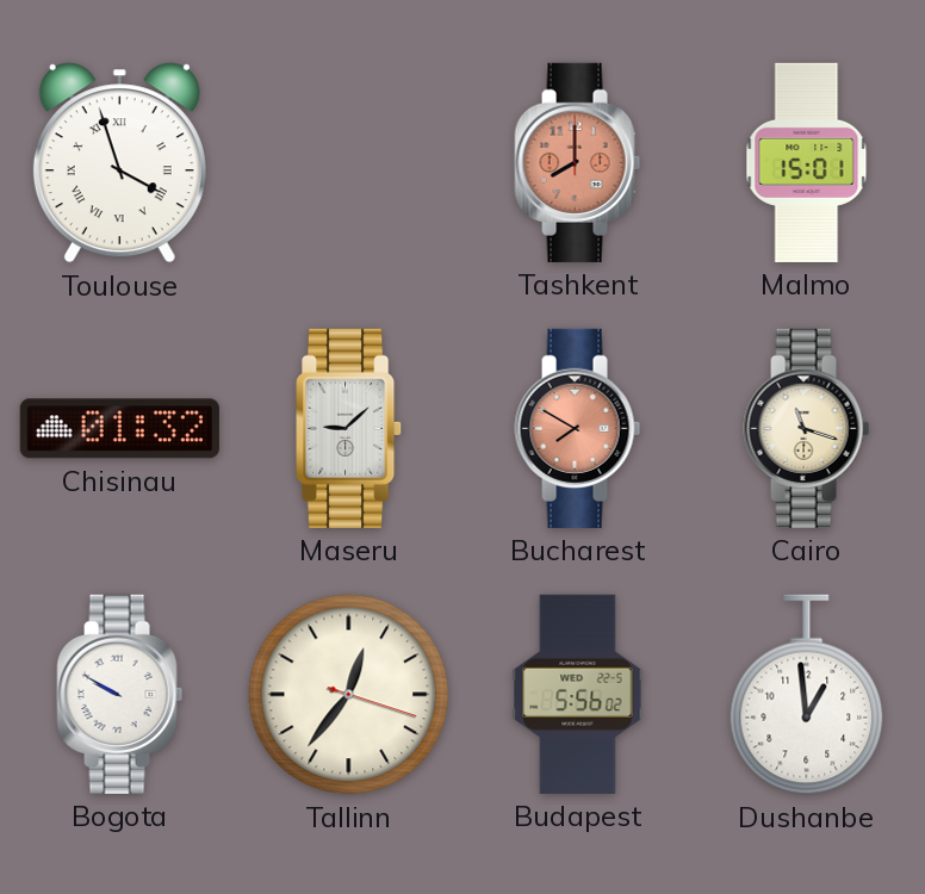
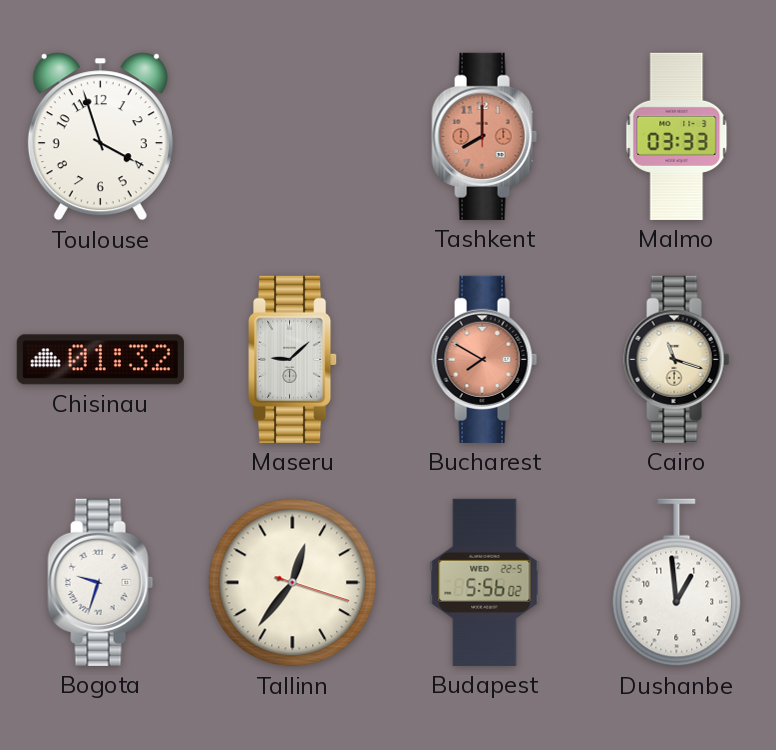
Toulouse numerals: Roman -> Arabic (100, 137)
Malmo: 15:01 -> 03:33 (677, 136)
Bogota: 9:50 -> 9:33 (101, 582)
